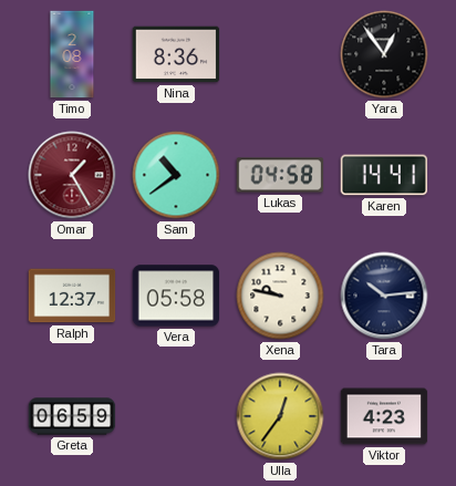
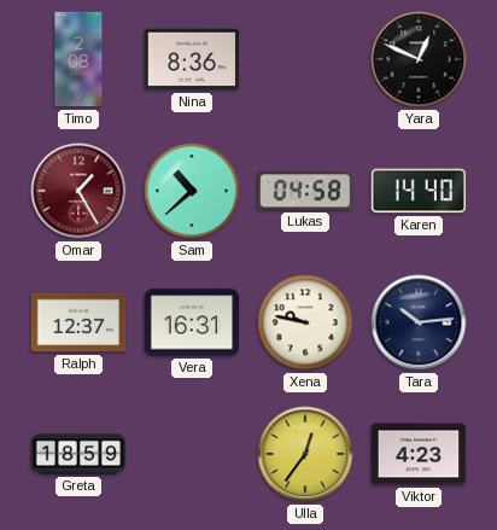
Yara: 12:54 -> 12:49 (419, 59)
Sam: 10:39 -> 10:38 (192, 191)
Karen: 14:41 -> 14:40 (419, 191)
Vera: 05:58 -> 16:31 (192, 322)
Greta: 06:59 -> 18:59 (78, 454)
